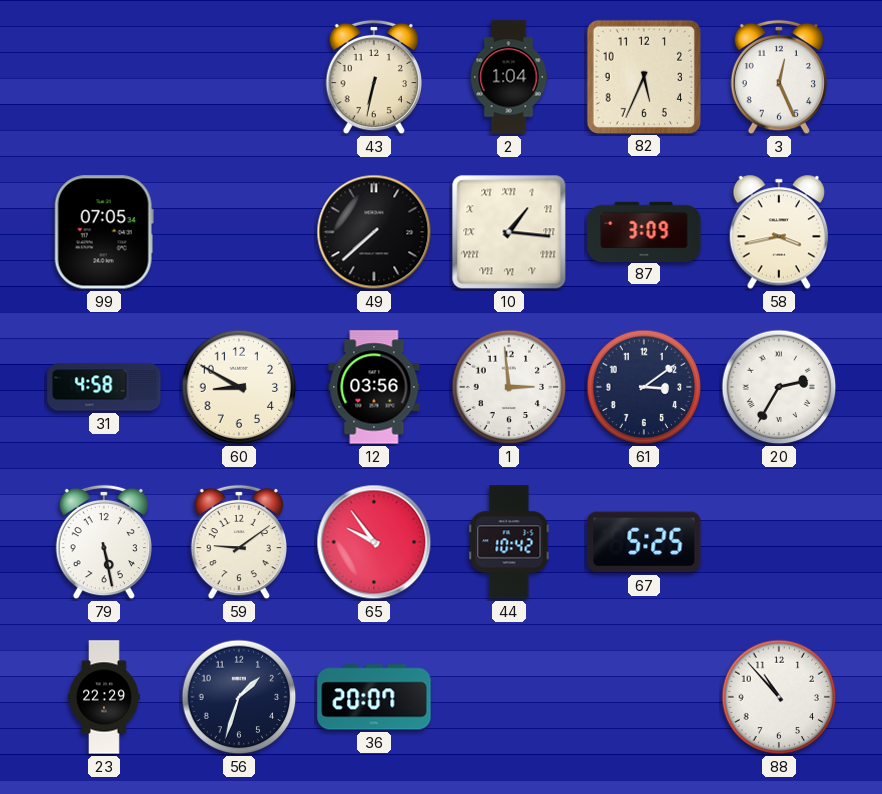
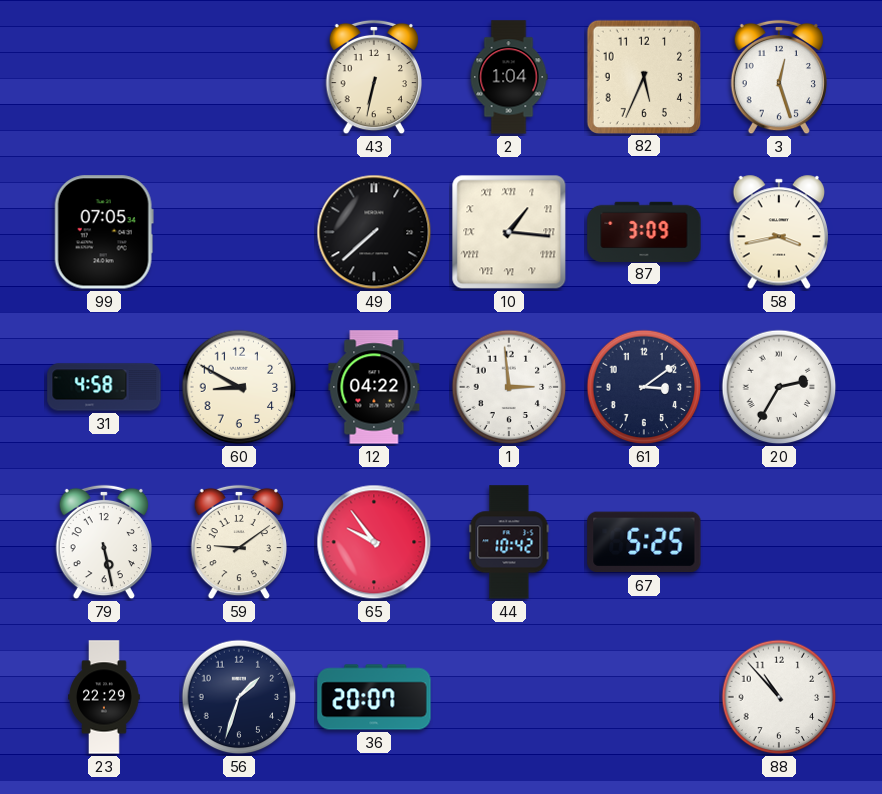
3: 12:26 -> 12:27 (778, 77)
12: 03:56 -> 04:22 (374, 387)
